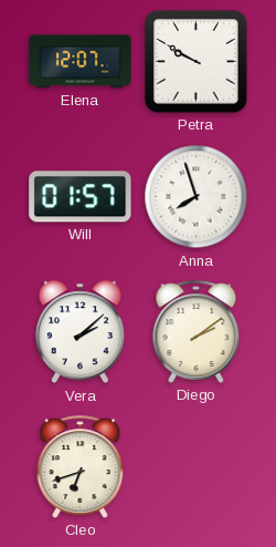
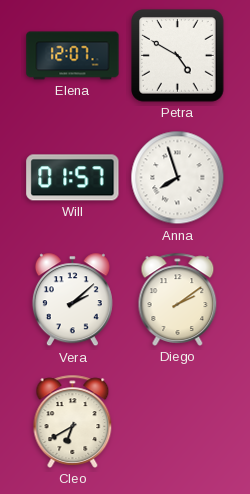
Petra: 9:50 -> 4:50 (178, 56)
Cleo: 6:42 -> 6:40 (73, 421)
